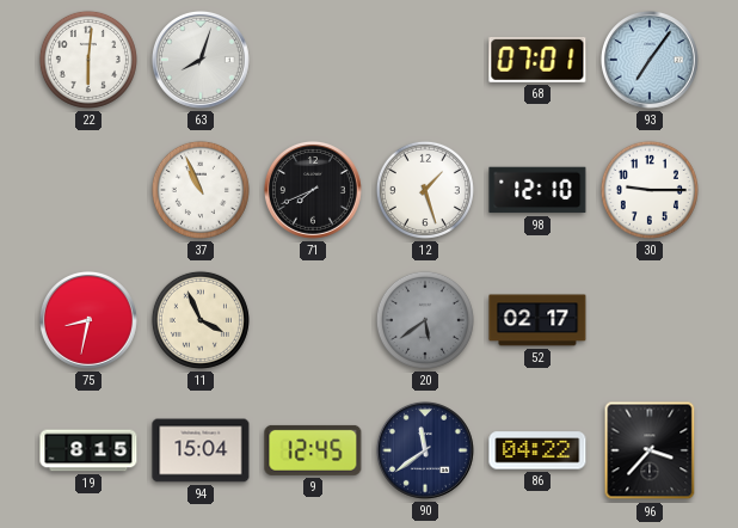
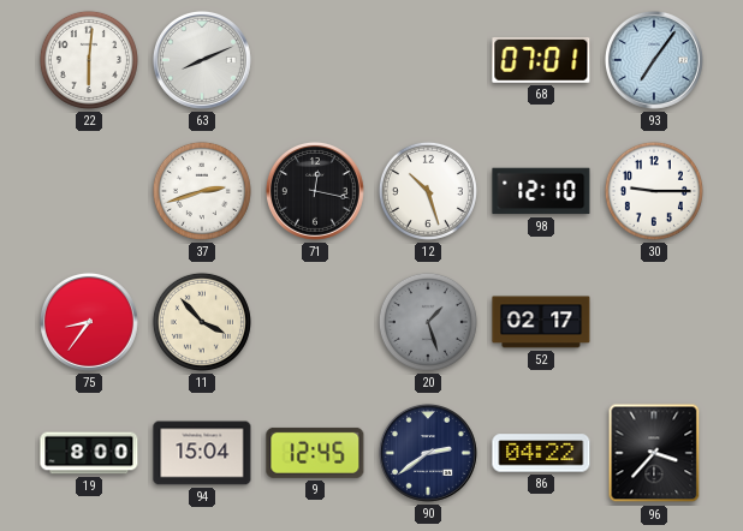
63: 8:03 -> 8:11 (202, 60)
37: 10:56 -> 2:42 (202, 191)
71: 7:41 -> 12:17 (315, 191)
12: 1:27 -> 10:27 (428, 191)
75: 8:32 -> 8:36 (89, 322)
11: 3:56 -> 3:53 (202, 322)
20: 5:39 -> 1:27 (428, 322)
19: 8:15 -> 8:00 (89, 453)
90: 11:39 -> 2:39 (428, 453)
